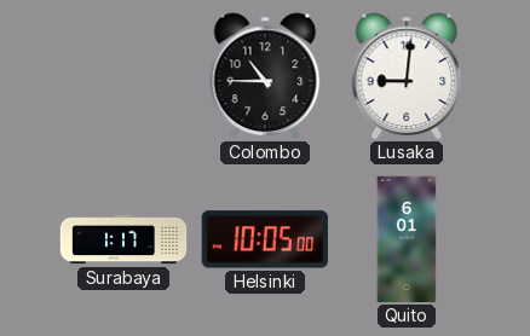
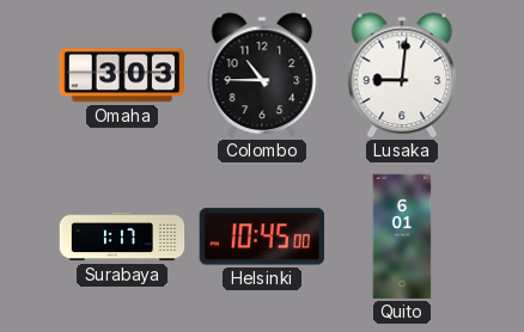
Omaha: none -> 3:03 (121, 75)
Helsinki: 10:05 -> 10:45 (262, 236)
